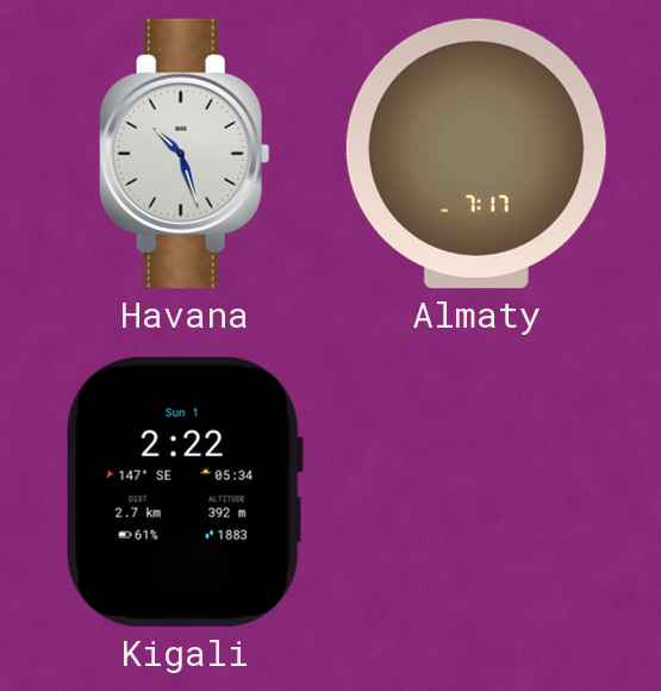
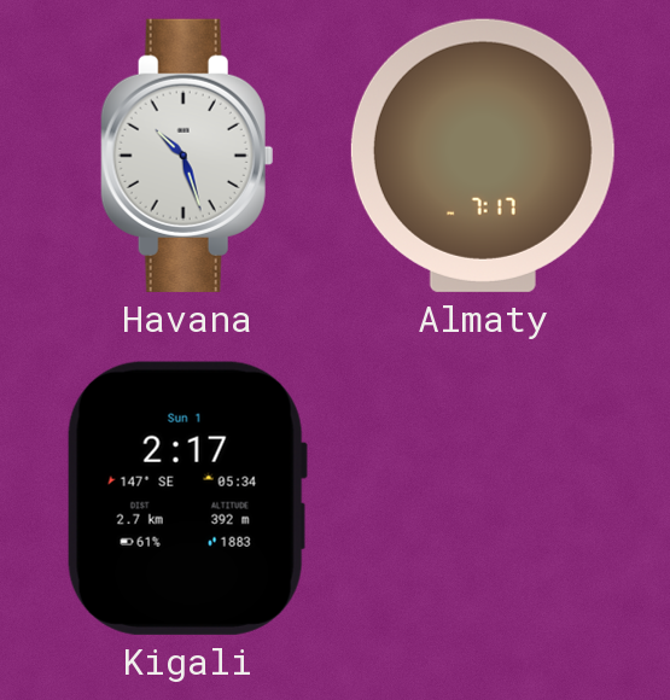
Kigali: 2:22 -> 2:17 (187, 498)
